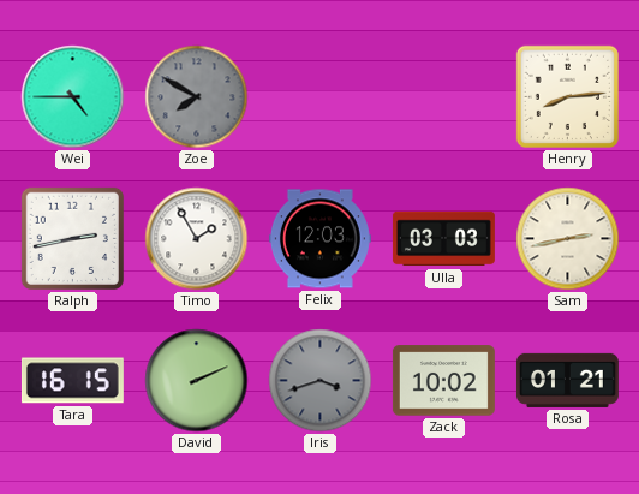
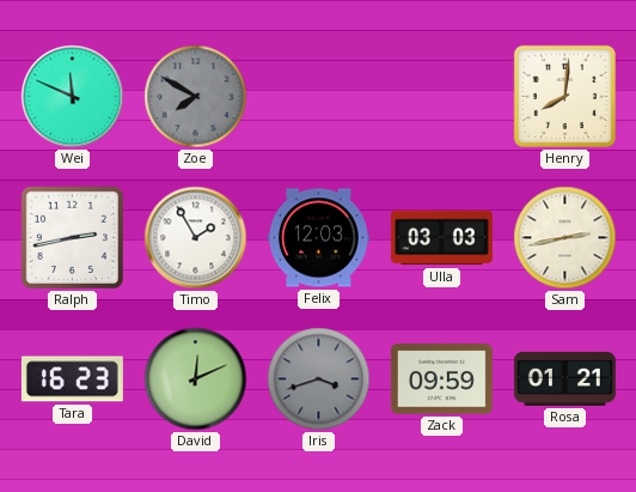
Wei: 4:45 -> 11:49 (73, 97)
Henry: 8:14 -> 8:01 (564, 96)
Tara: 16:15 -> 16:23 (72, 379)
David: 2:11 -> 12:11 (196, 379)
Zack: 10:02 -> 09:59 (441, 379)
